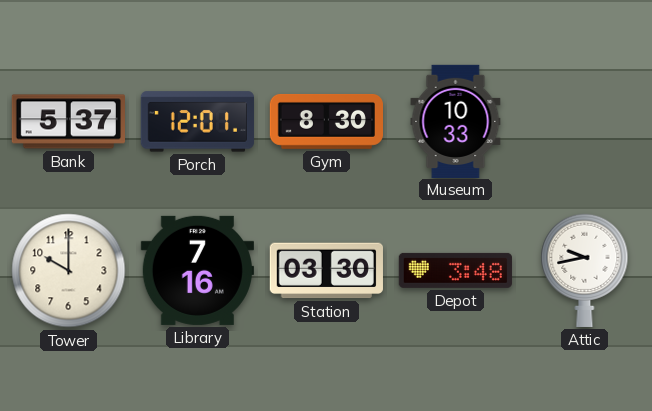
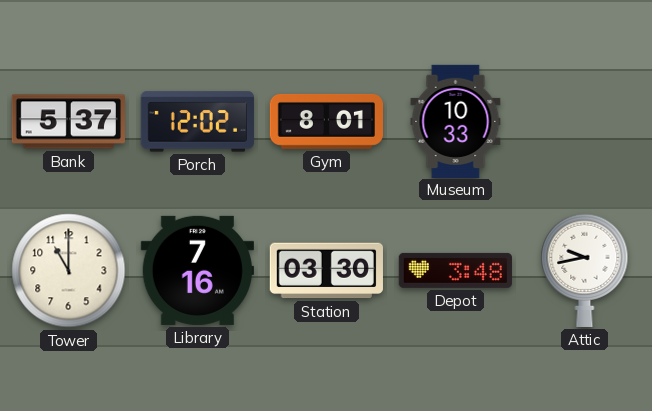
Porch: 12:01 -> 12:02 (197, 122)
Gym: 8:30 -> 8:01 (326, 121)
Tower: 10:00 -> 11:00 (69, 271)
